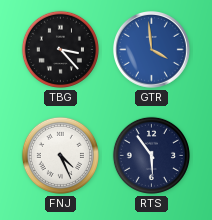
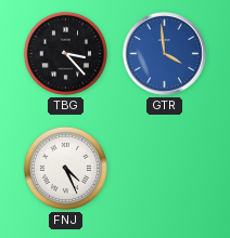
RTS: 5:54 -> none (151, 155)
